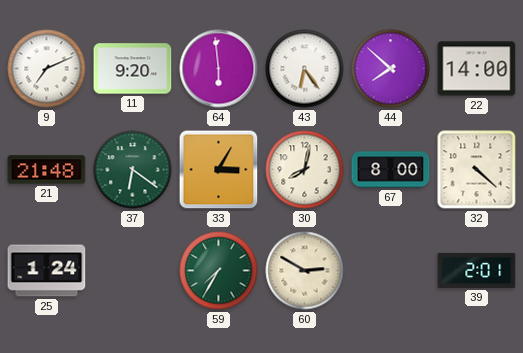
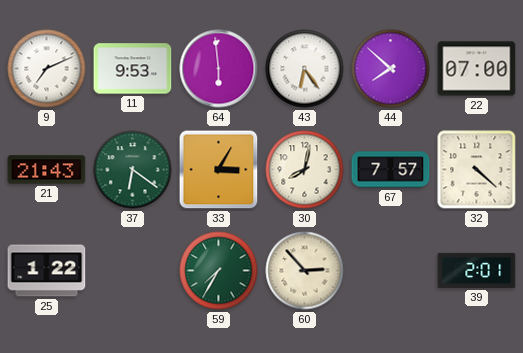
11: 9:20 -> 9:53 (133, 69)
22: 14:00 -> 07:00 (477, 69)
21: 21:48 -> 21:43 (47, 170)
67: 8:00 -> 7:57 (391, 170)
25: 1:24 -> 1:22 (47, 271)
60: 2:50 -> 2:53 (305, 271)
